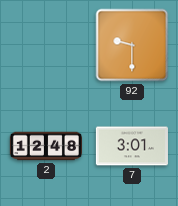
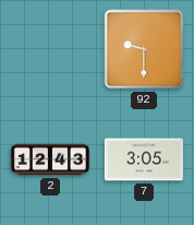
2: 12:48 -> 12:43 (50, 159)
7: 3:01 -> 3:05 (144, 159)
